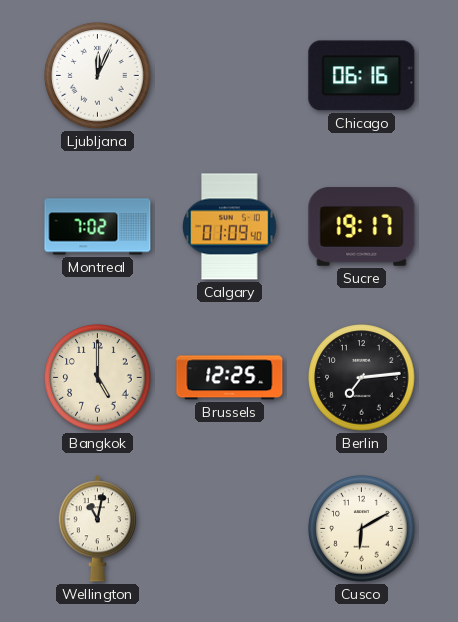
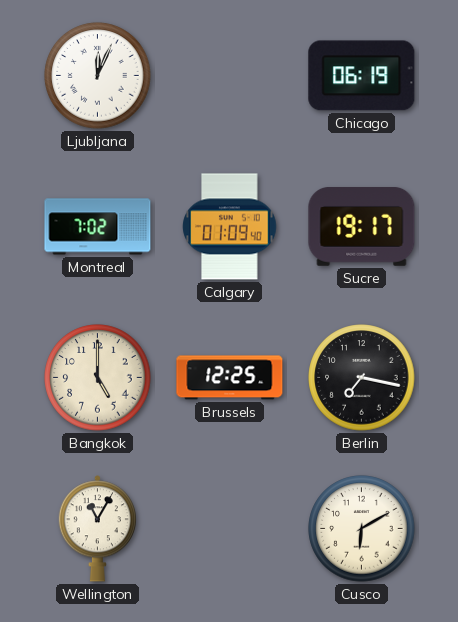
Chicago: 06:16 -> 06:19 (362, 76)
Berlin: 7:14 -> 7:17 (362, 378)
Wellington: 11:02 -> 11:05 (97, 529)
